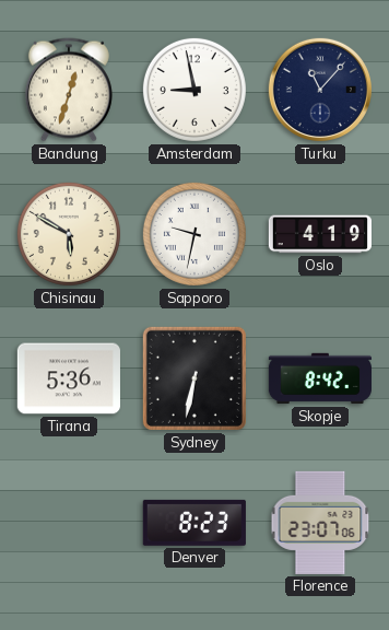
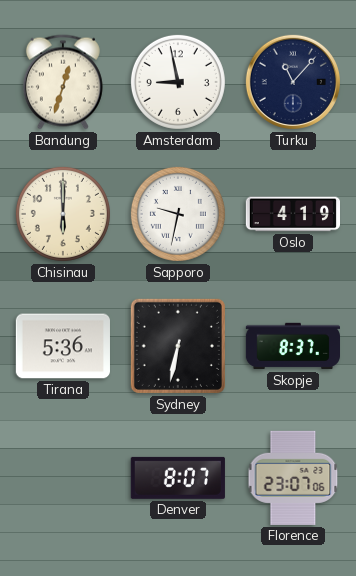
Chisinau: 5:50 -> 6:00 (63, 214)
Skopje: 8:42 -> 8:37 (292, 346)
Denver: 8:23 -> 8:07 (178, 478)
